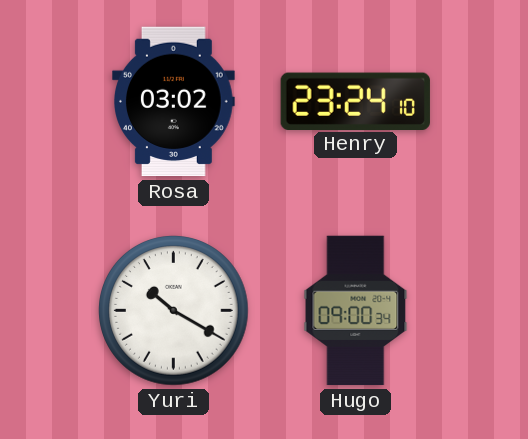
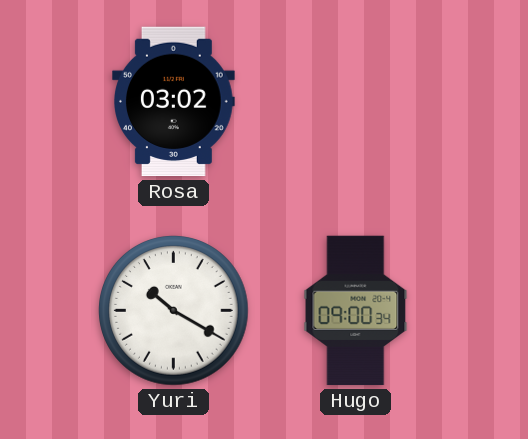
Henry: 23:24 -> none (355, 101)
